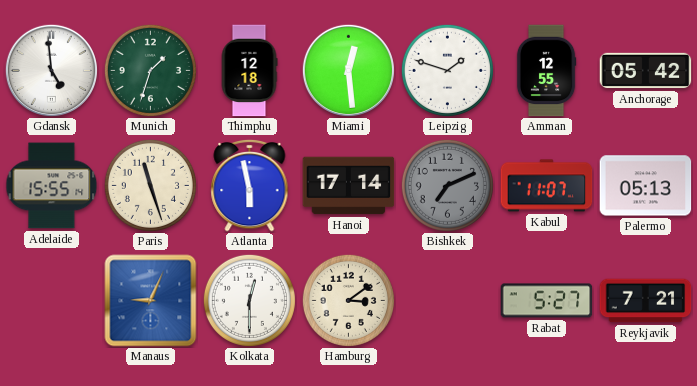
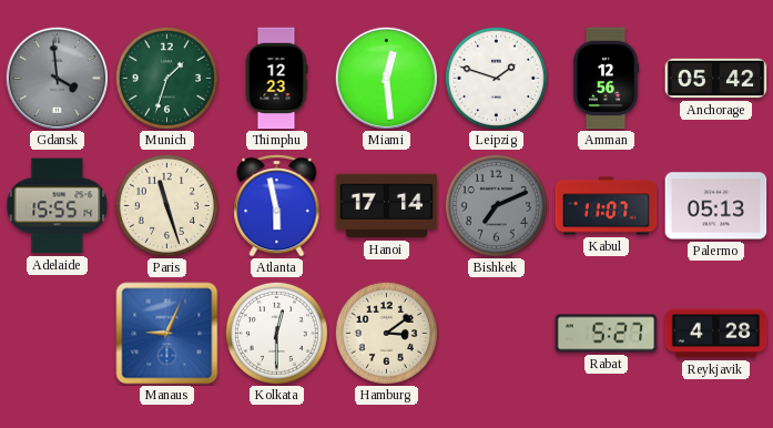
Gdansk: 4:59 -> 3:59 (57, 78)
Gdansk dial: white -> grey (57, 78)
Thimphu: 12:18 -> 12:23 (276, 79)
Amman: 12:55 -> 12:56 (606, 79)
Reykjavik: 7:21 -> 4:28 (716, 334)
